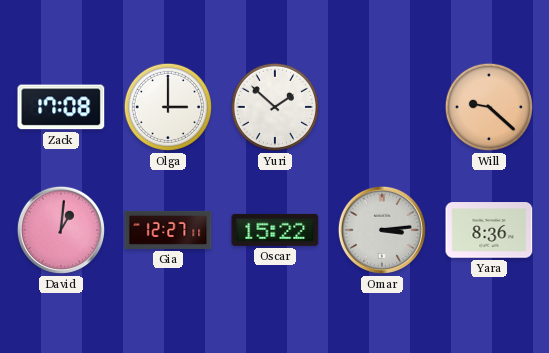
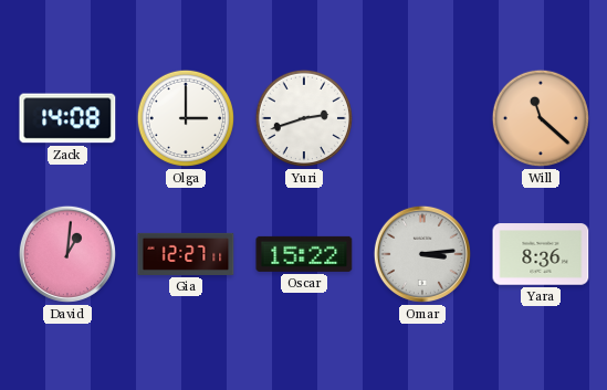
Zack: 17:08 -> 14:08 (67, 118)
Yuri: 1:52 -> 2:42 (304, 118)
Will: 9:22 -> 11:22 (541, 118)
